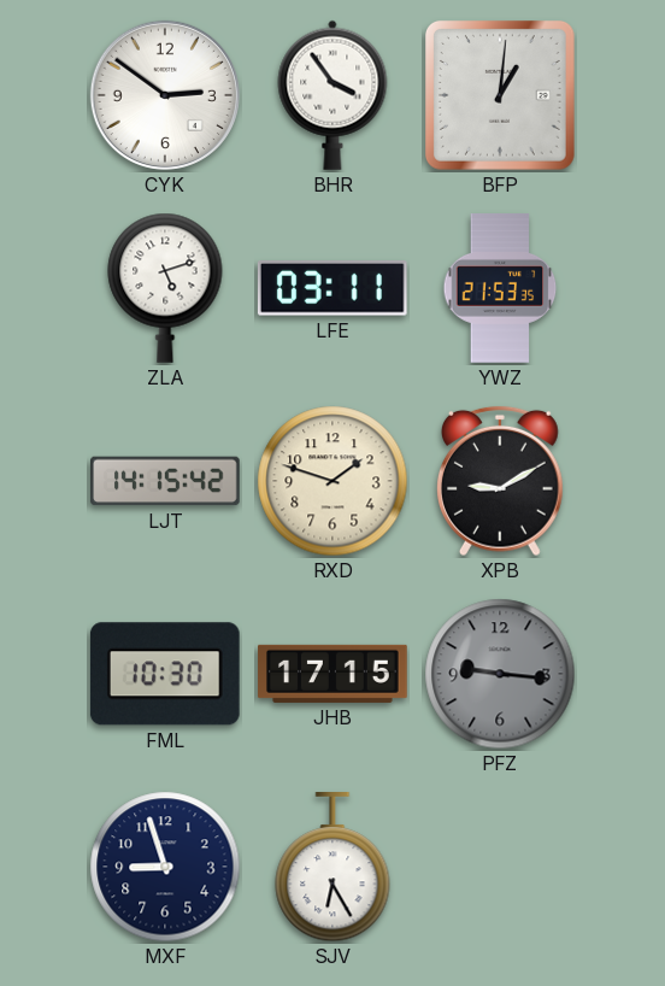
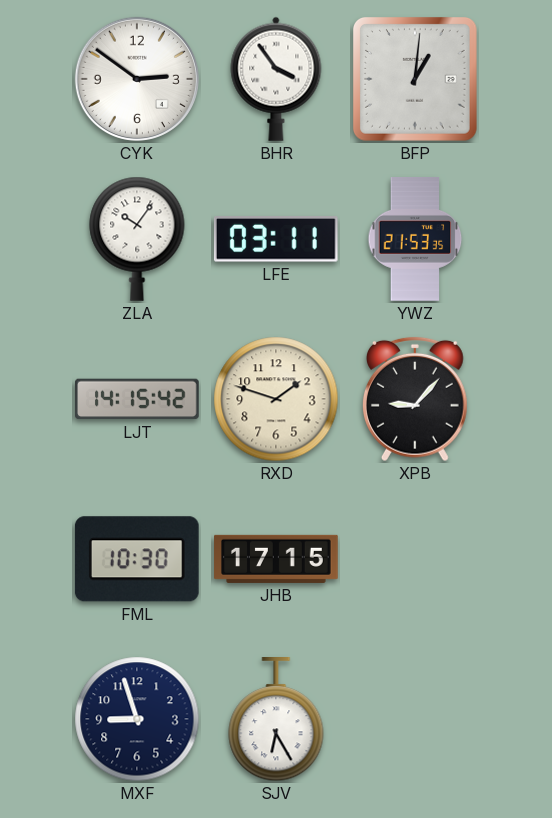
ZLA: 5:12 -> 10:06 (137, 239)
XPB: 9:10 -> 9:07 (416, 399)
PFZ: 9:16 -> none (500, 674)
